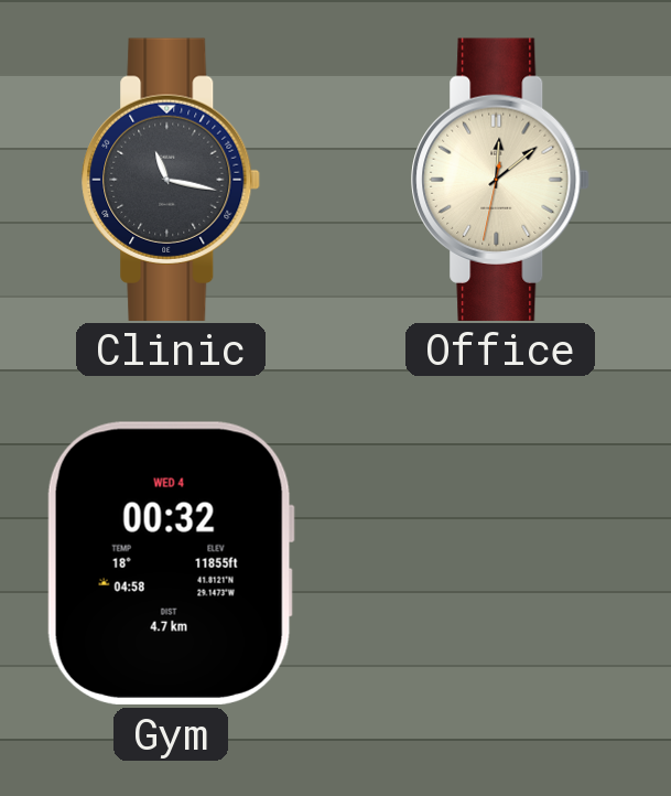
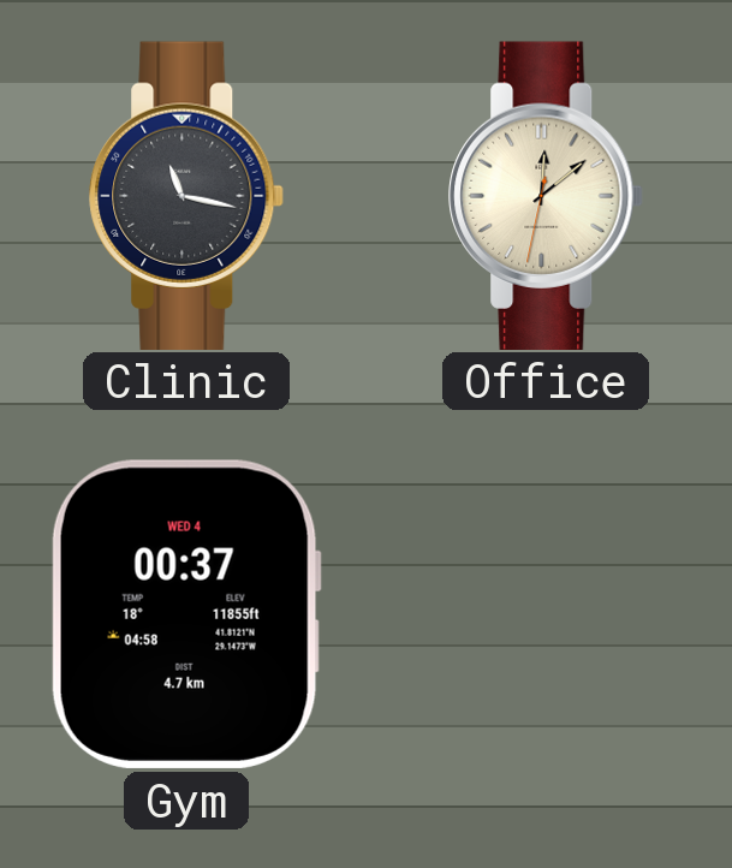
Gym: 00:32 -> 00:37 (186, 614)
